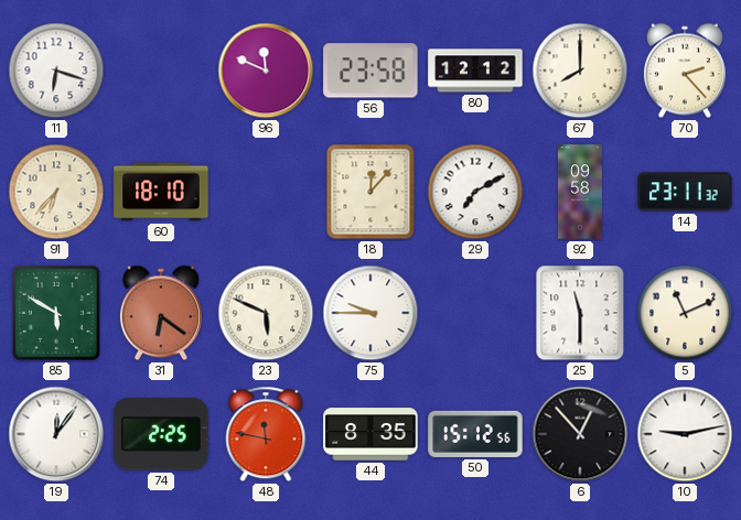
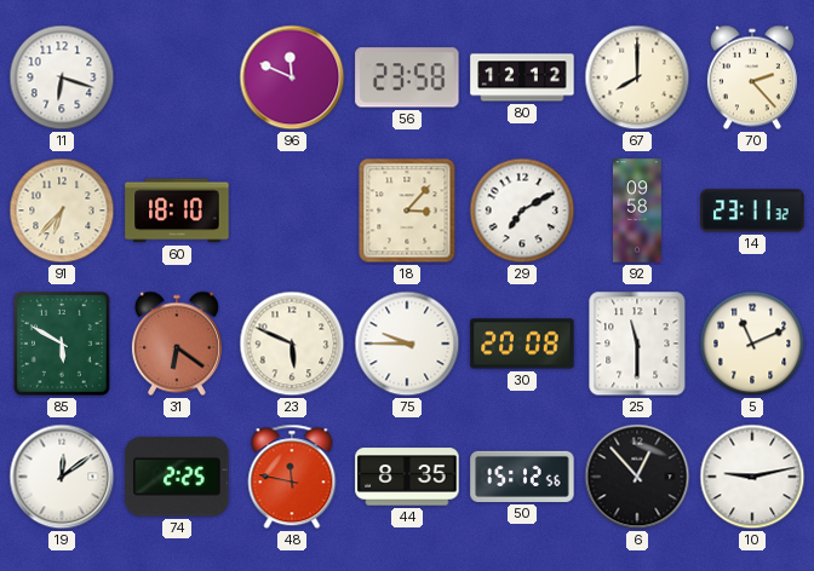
18: 12:07 -> 3:07 (407, 210)
30: none -> 20:08 (522, 344)
19: 12:06 -> 12:09 (62, 477)
